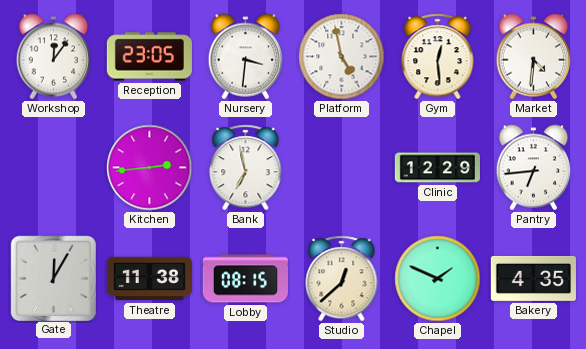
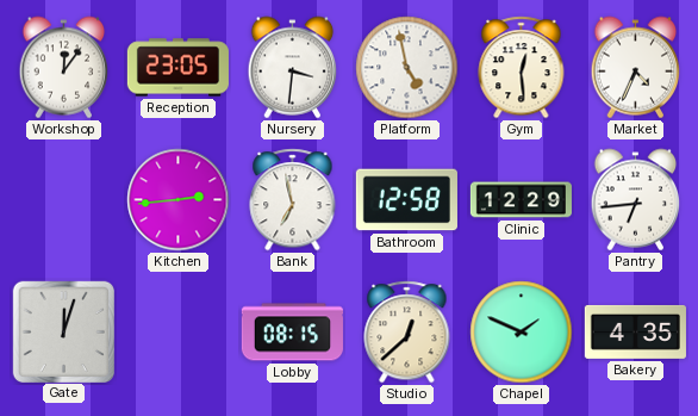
Market: 4:31 -> 4:34 (636, 68)
Bathroom: none -> 12:58 (406, 200)
Gate: 12:05 -> 12:03 (63, 331)
Theatre: 11:38 -> none (149, 279)
